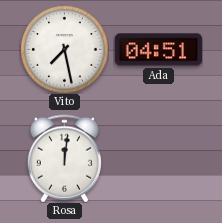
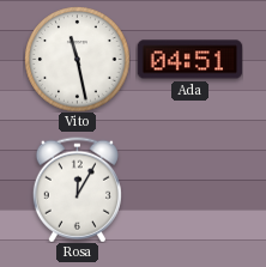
Vito: 7:28 -> 11:28 (77, 59)
Rosa: 12:01 -> 12:05 (77, 189)
